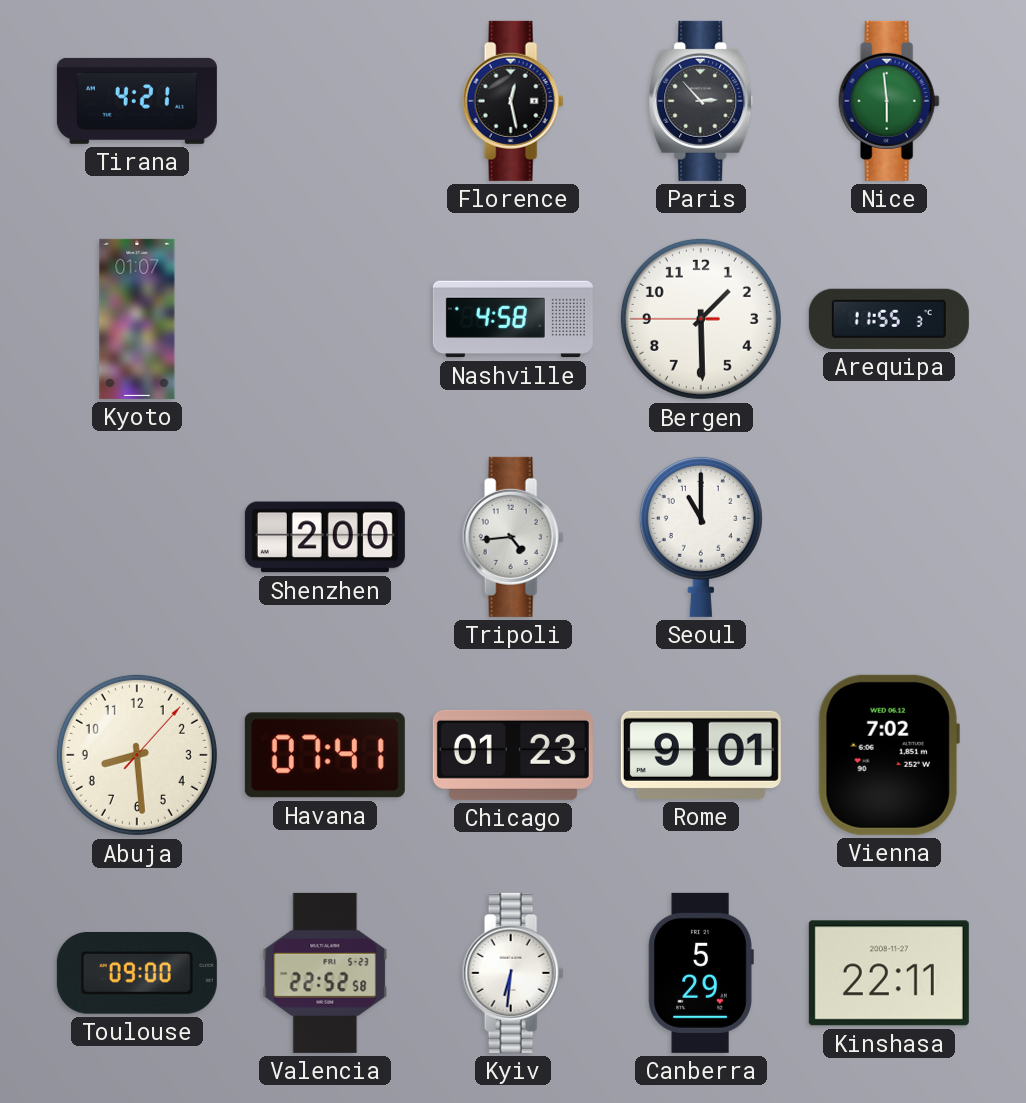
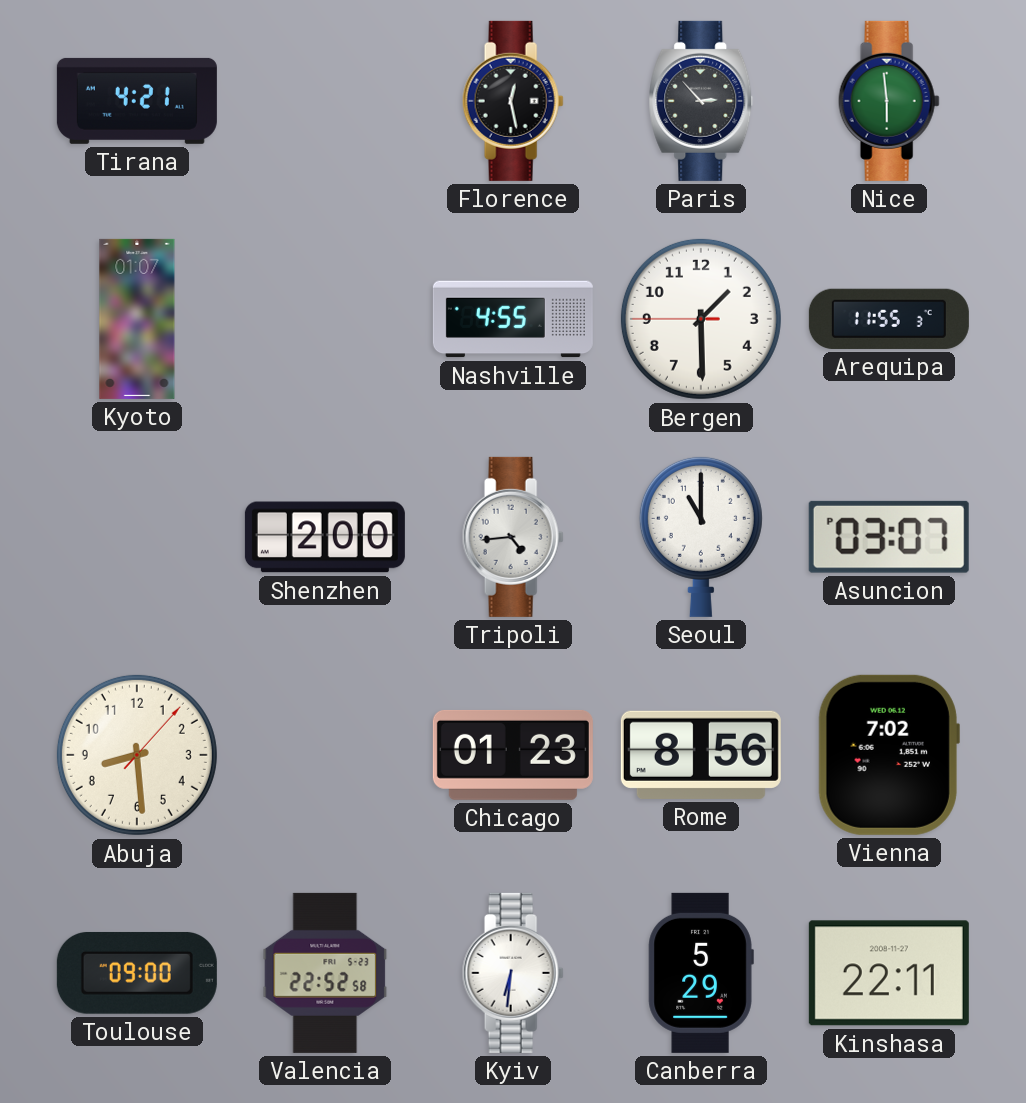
Nashville: 4:58 -> 4:55 (513, 319)
Asuncion: none -> 03:07 (889, 537)
Havana: 07:41 -> none (325, 755)
Rome: 9:01 -> 8:56 (701, 755)
